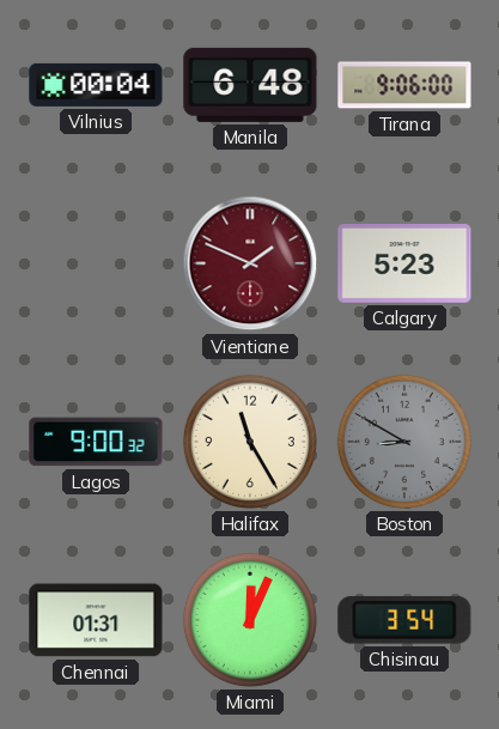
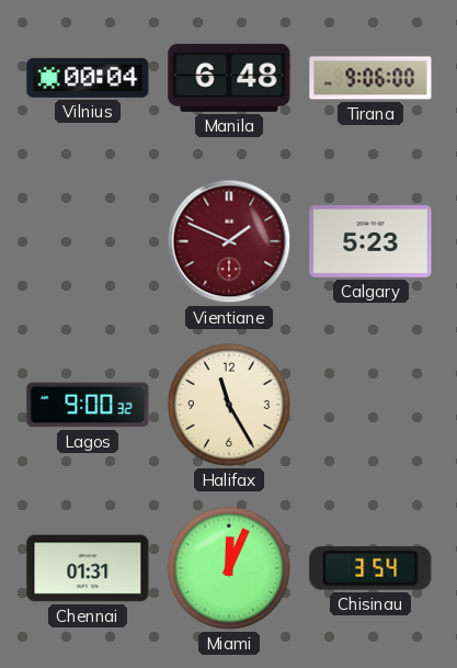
Boston: 8:50 -> none (404, 442)
